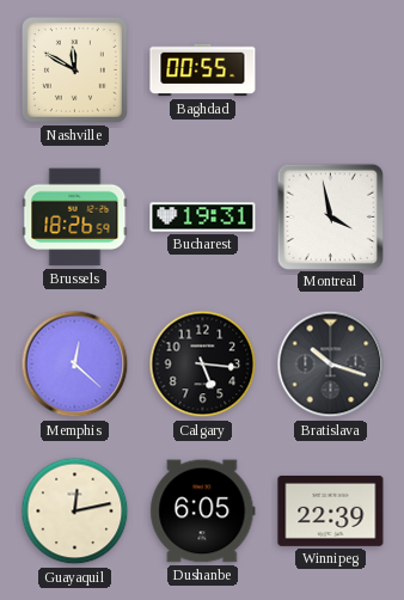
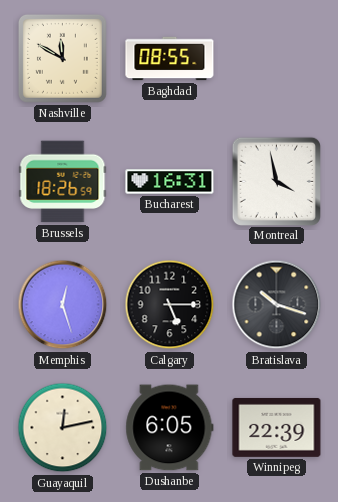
Baghdad: 00:55 -> 08:55 (170, 59)
Bucharest: 19:31 -> 16:31 (170, 182)
Memphis: 12:22 -> 12:27 (63, 305)
Calgary: 5:16 -> 5:15 (170, 305)
